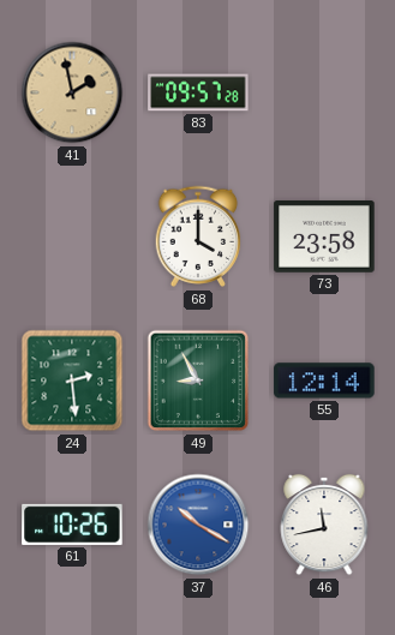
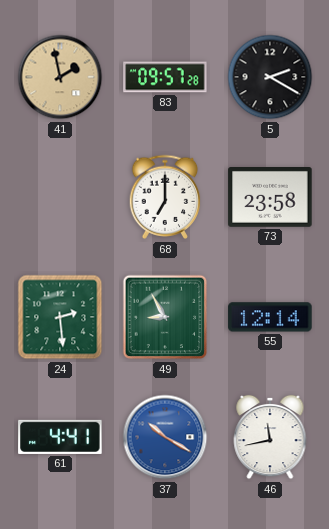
5: none -> 2:20 (270, 77)
68: 4:00 -> 7:00 (165, 197)
61: 10:26 -> 4:41 (60, 437)
